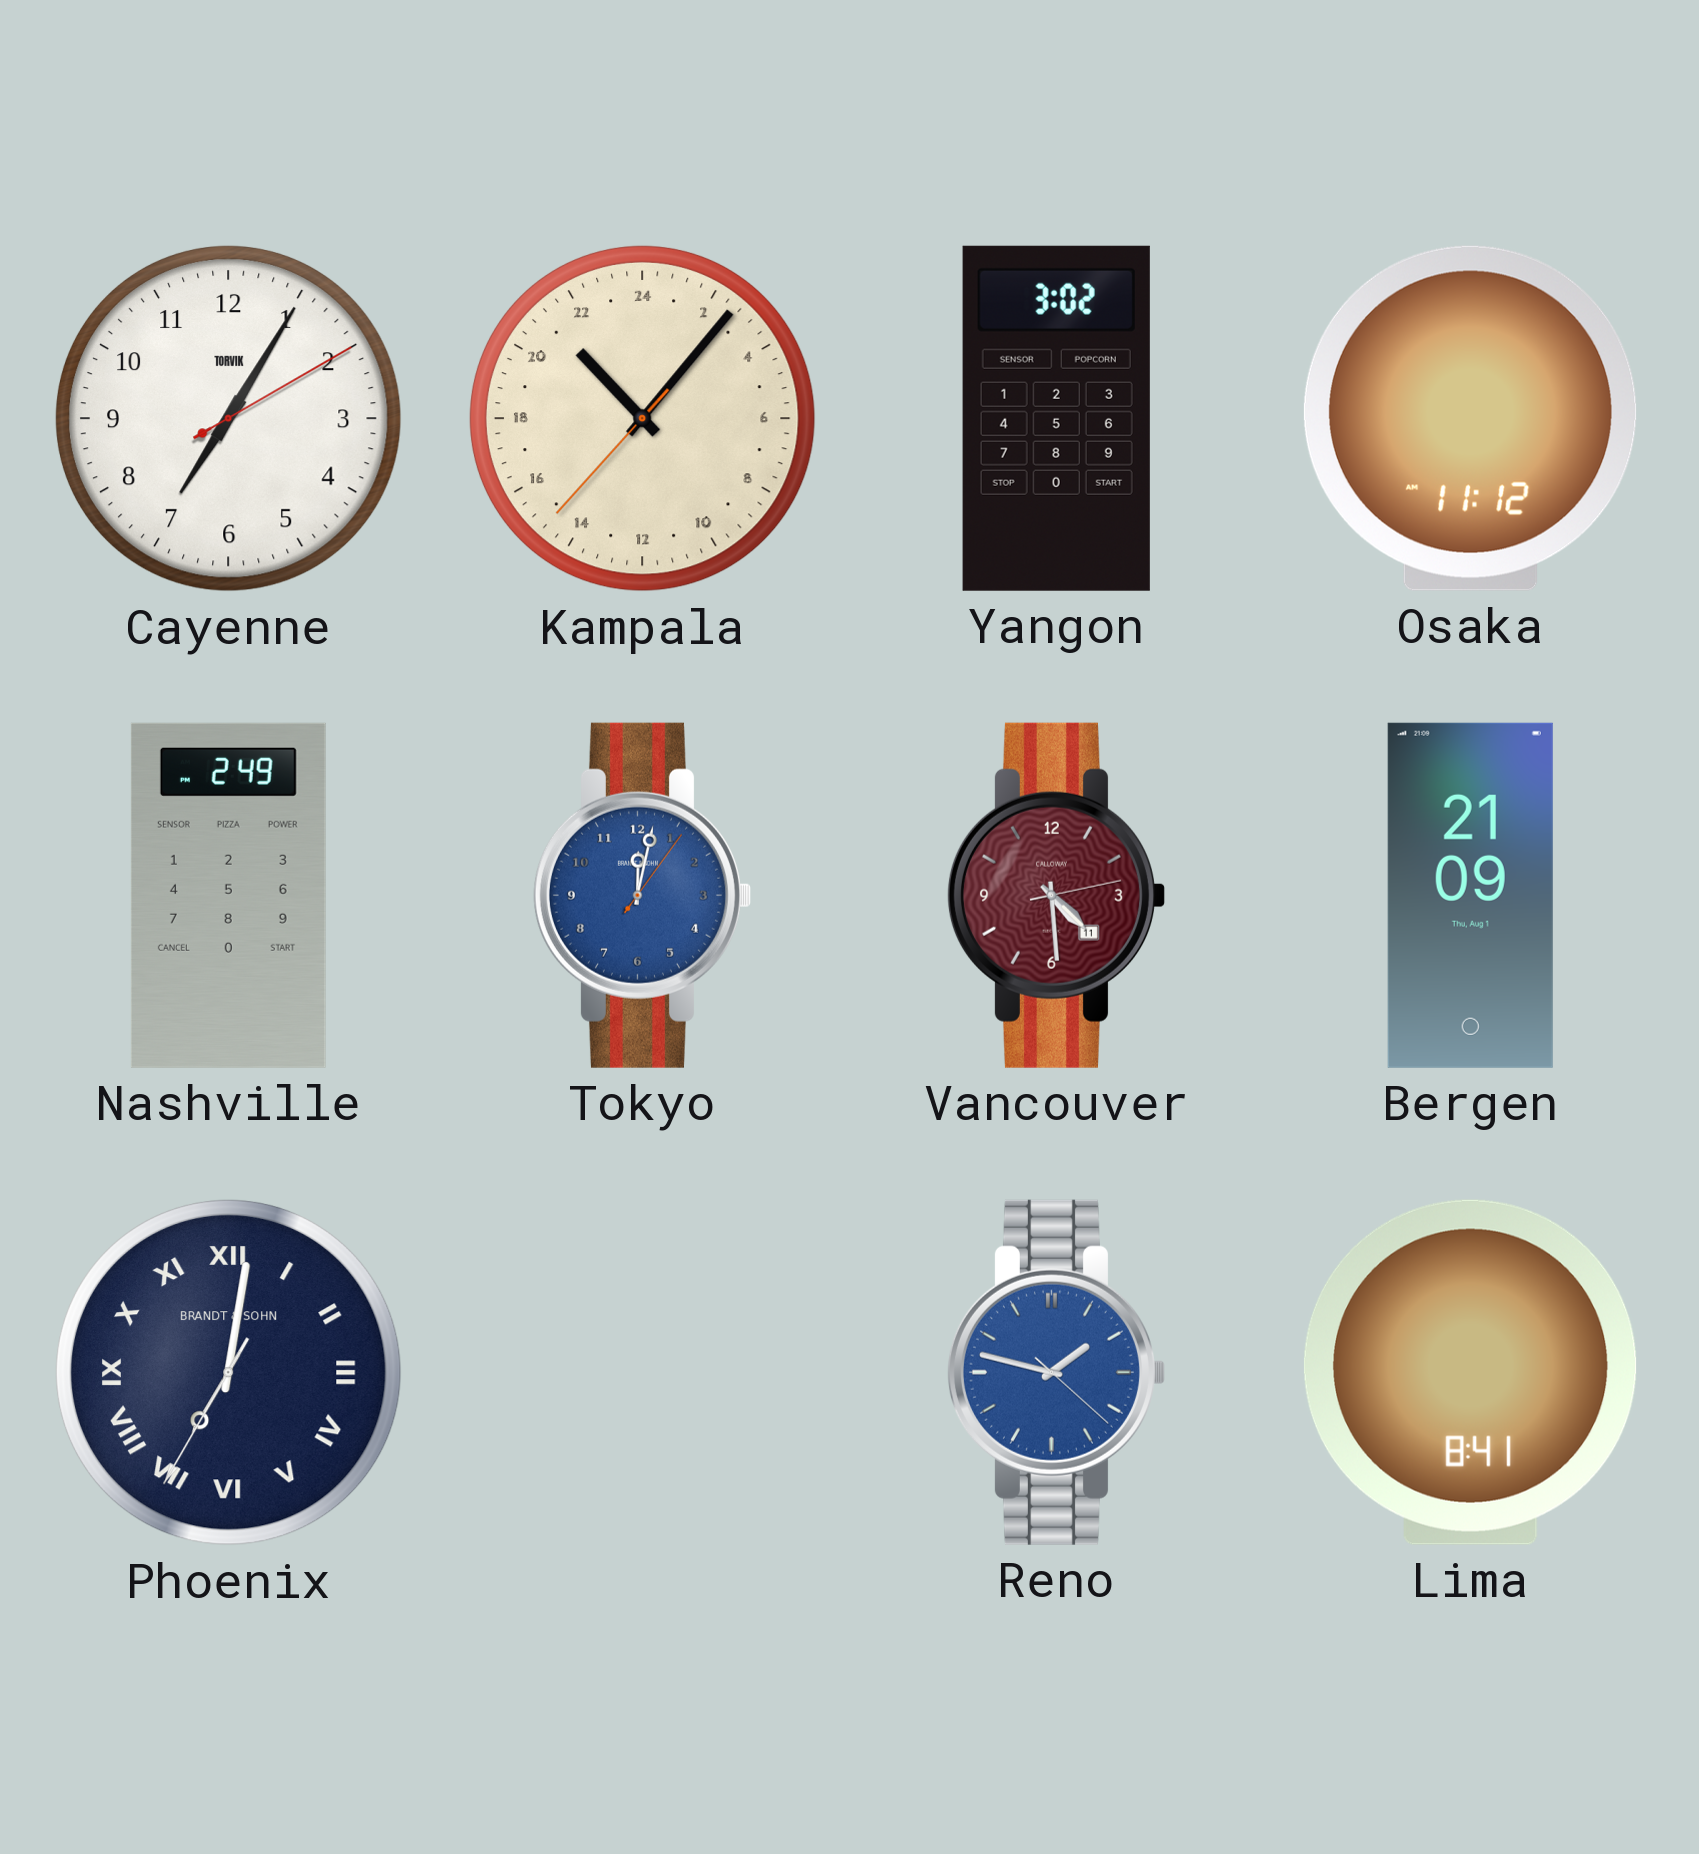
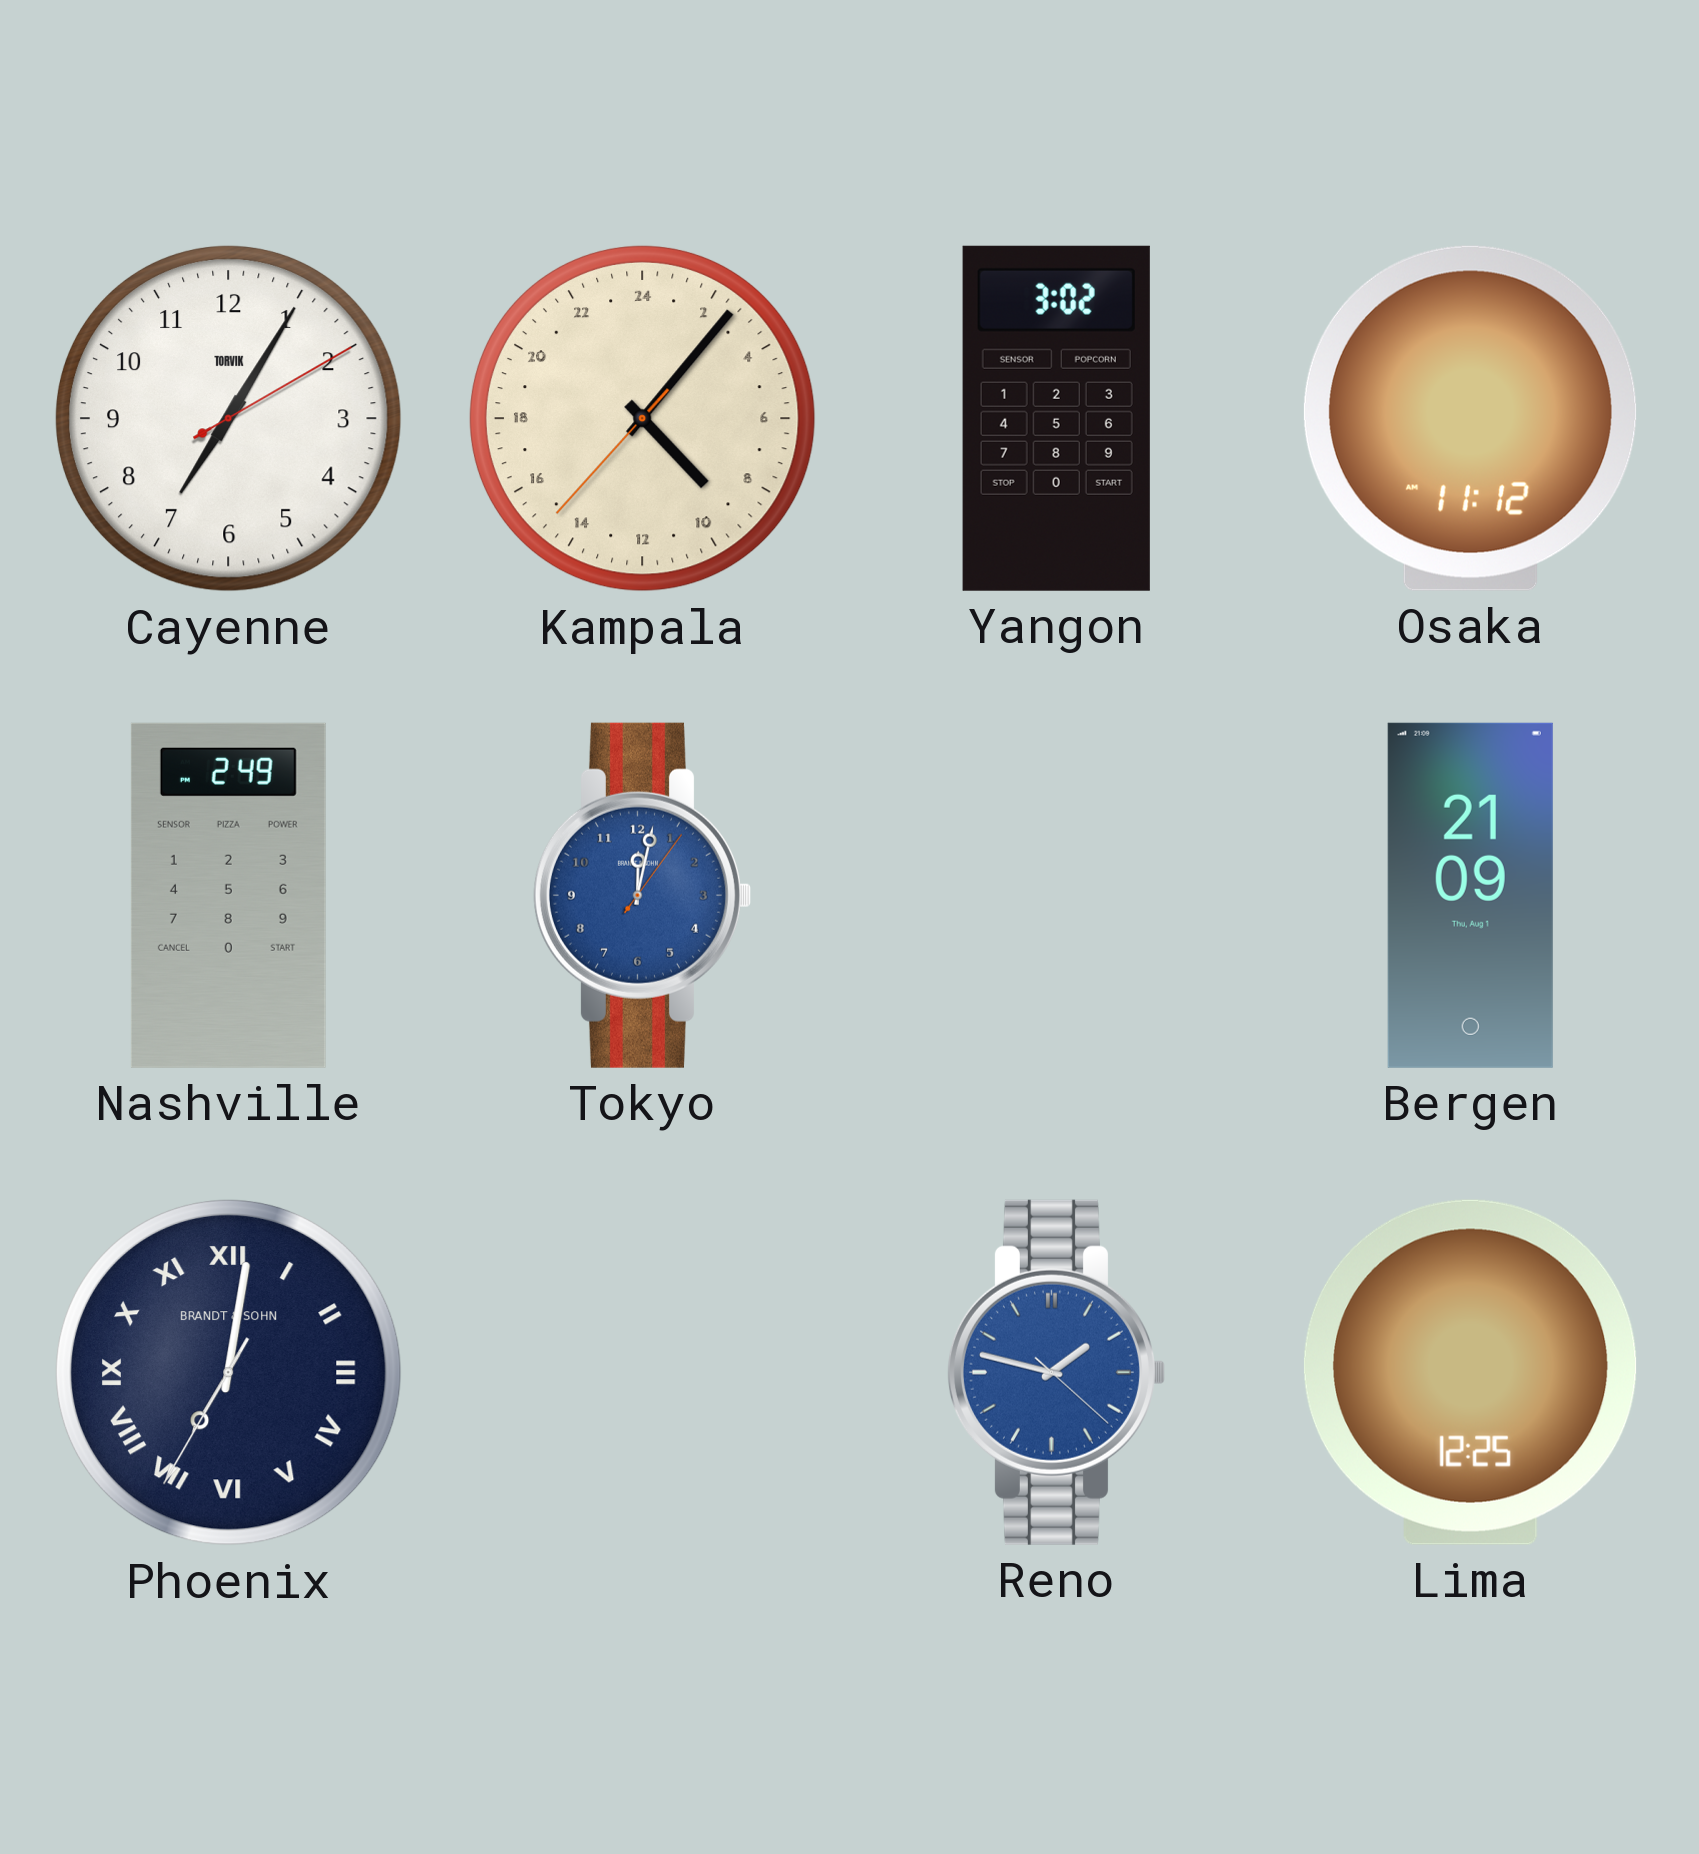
Kampala: 21:06 -> 9:06 (642, 418)
Vancouver: 4:29 -> none (1056, 895)
Lima: 8:41 -> 12:25 (1470, 1372)
